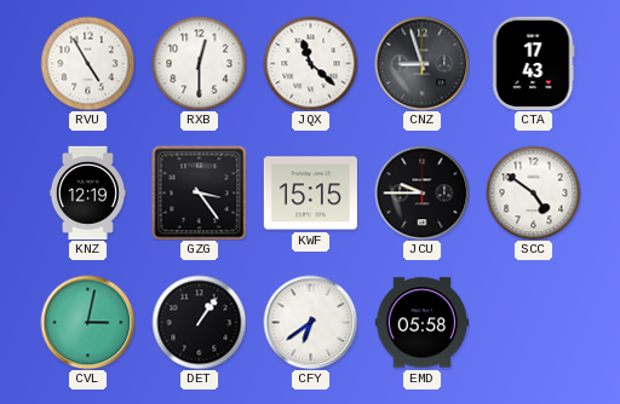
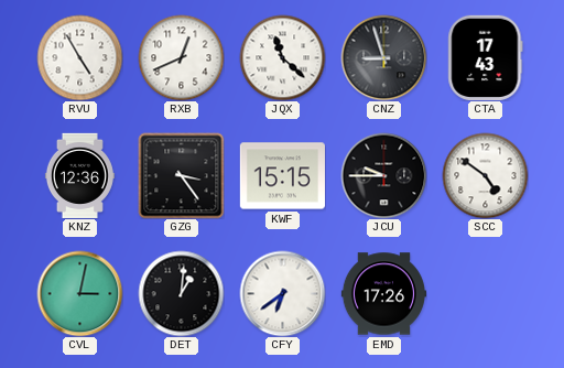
RXB: 12:30 -> 12:41 (181, 57)
KNZ: 12:19 -> 12:36 (79, 175)
DET: 1:06 -> 1:01 (181, 293)
EMD: 05:58 -> 17:26 (383, 294)
